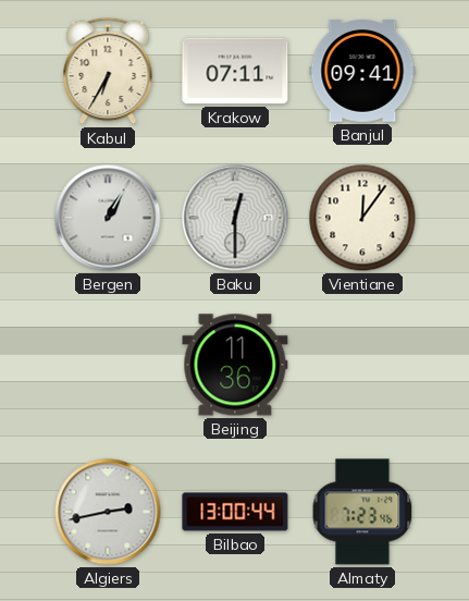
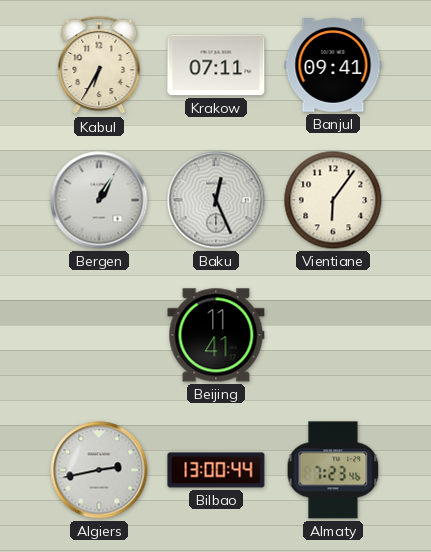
Baku: 12:30 -> 12:26 (216, 200)
Vientiane: 12:06 -> 6:06 (333, 200)
Beijing: 11:36 -> 11:41 (216, 335)
